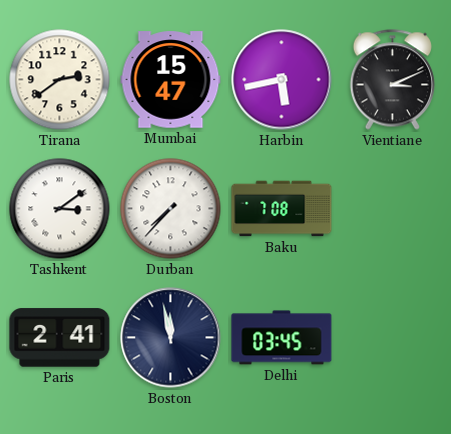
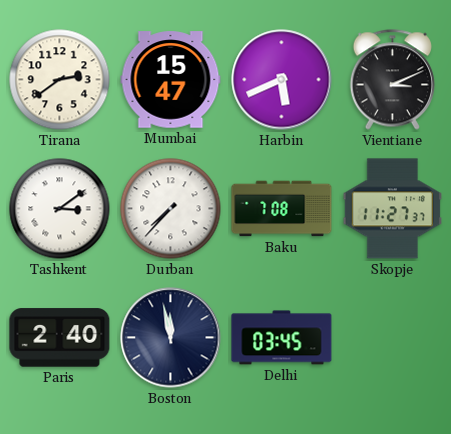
Harbin: 5:43 -> 5:41 (282, 80)
Skopje: none -> 11:27 (392, 209)
Paris: 2:41 -> 2:40 (60, 338)
